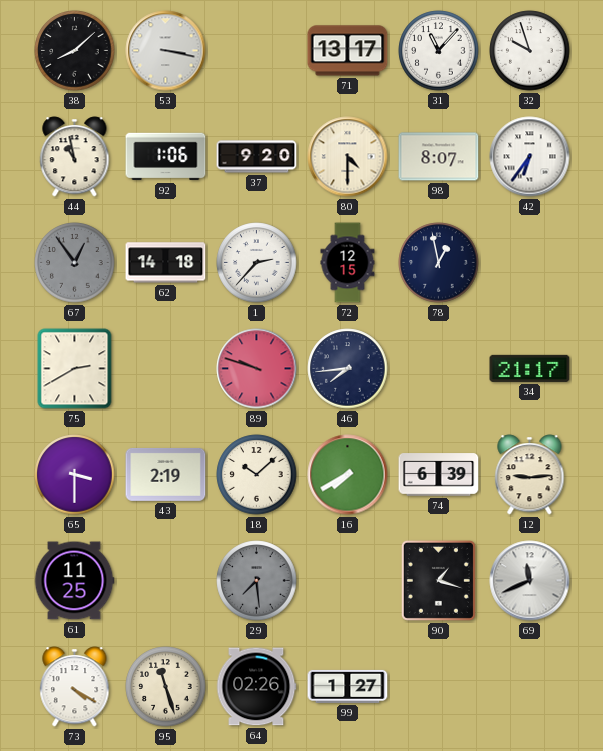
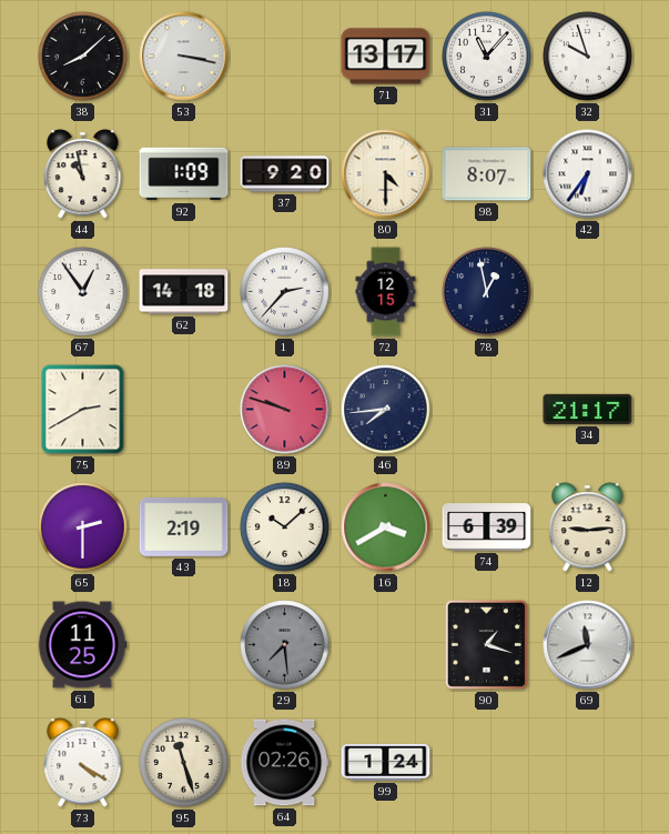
92: 1:06 -> 1:09 (184, 174)
67 dial: grey -> white (83, 292)
65: 3:30 -> 2:30 (83, 527)
16: 7:40 -> 3:40 (386, 527)
99: 1:27 -> 1:24 (386, 762)
